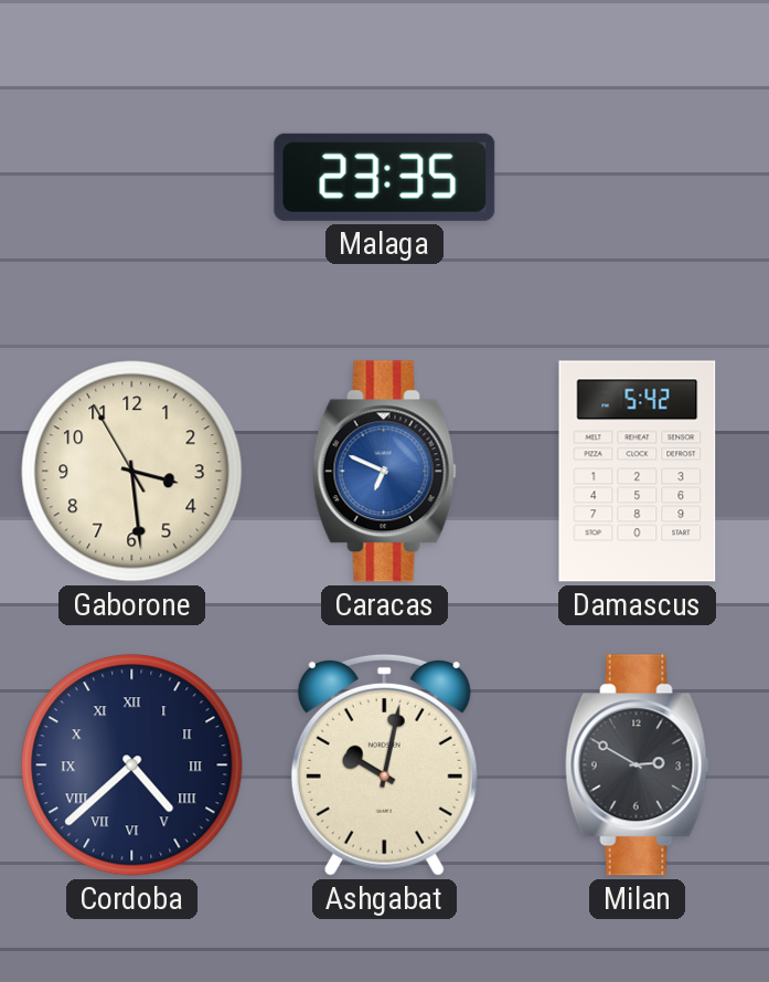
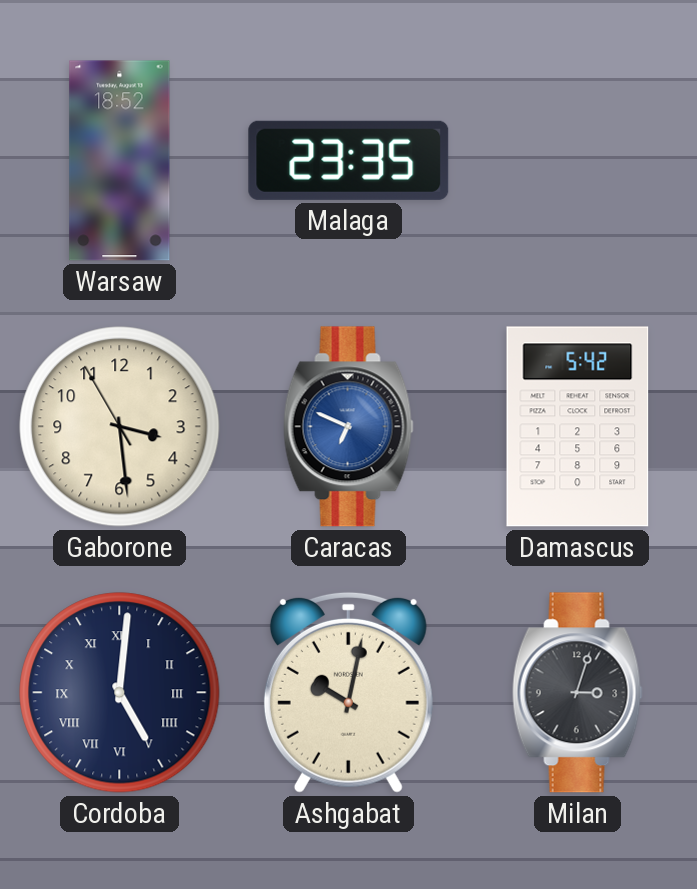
Warsaw: none -> 18:52 (120, 161)
Cordoba: 4:38 -> 5:01 (120, 693)
Milan: 2:50 -> 3:03 (577, 693)
